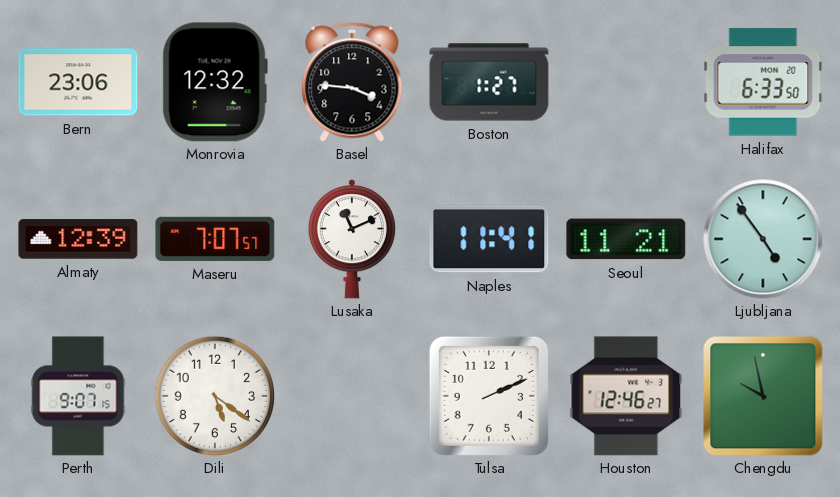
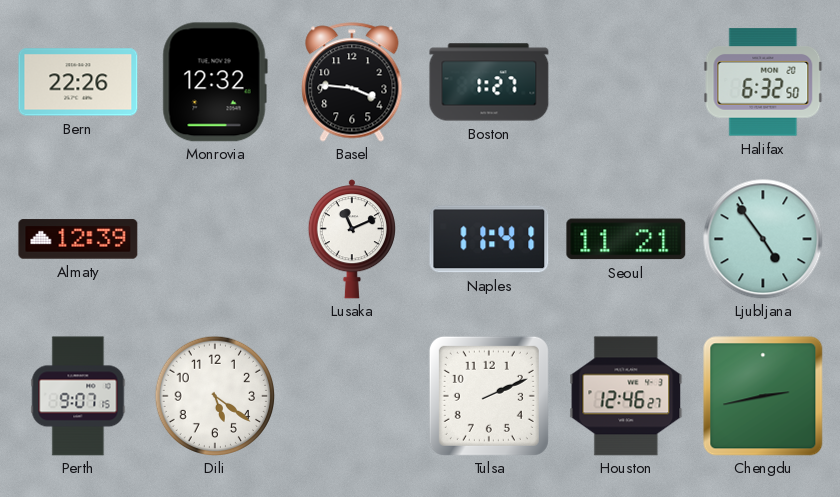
Bern: 23:06 -> 22:26 (78, 82)
Halifax: 6:33 -> 6:32 (763, 82)
Maseru: 7:07 -> none (215, 239)
Chengdu: 9:58 -> 2:43 (763, 396)
